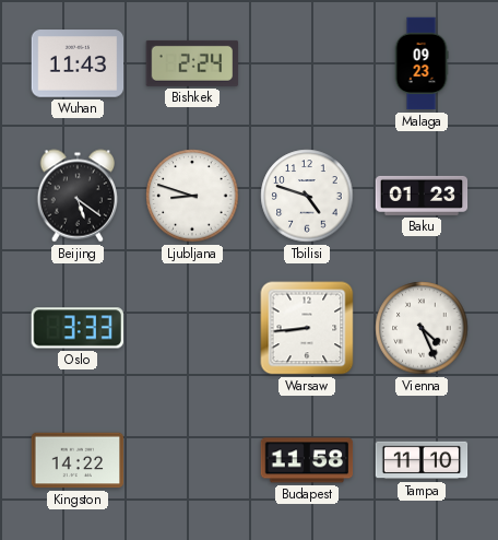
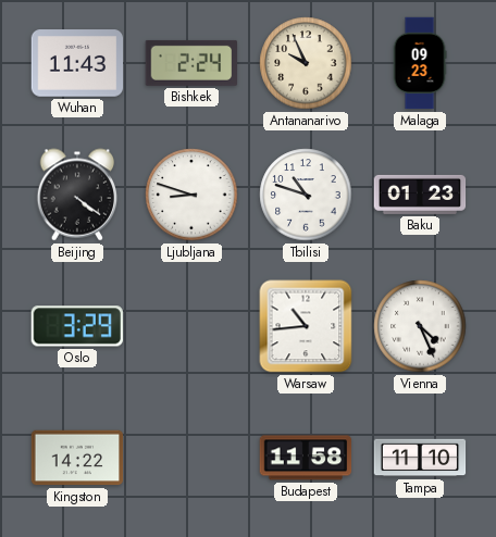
Antananarivo: none -> 9:56 (306, 63)
Beijing: 5:21 -> 4:21 (77, 195)
Tbilisi: 4:48 -> 10:48 (306, 195)
Oslo: 3:33 -> 3:29 (77, 326)
Warsaw: 8:44 -> 10:44 (306, 326)
